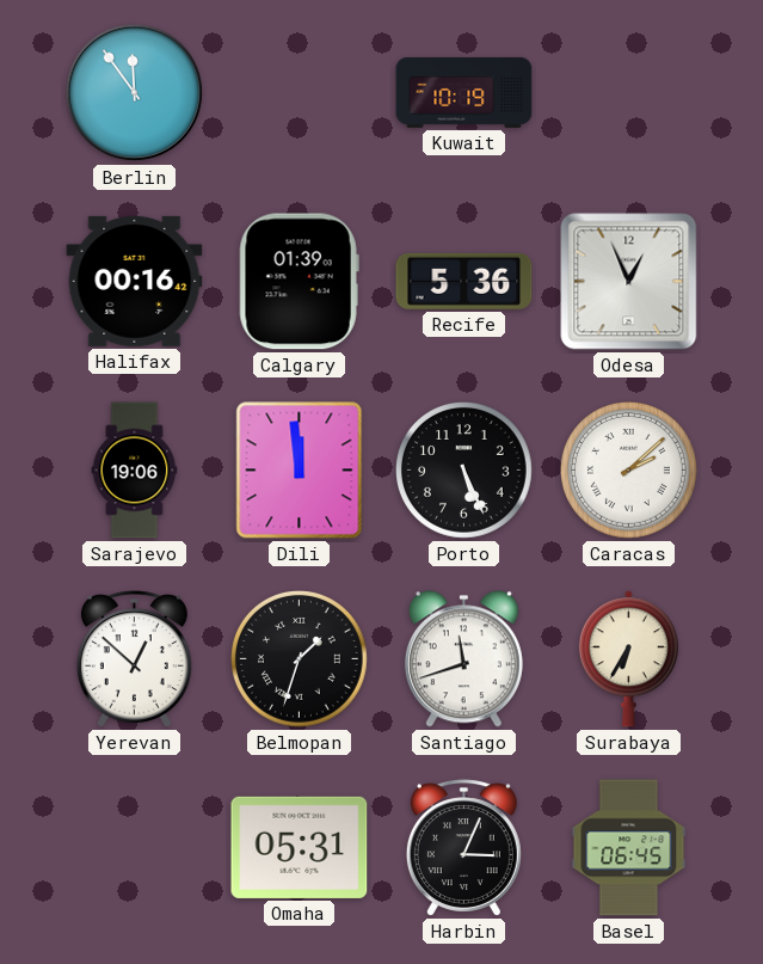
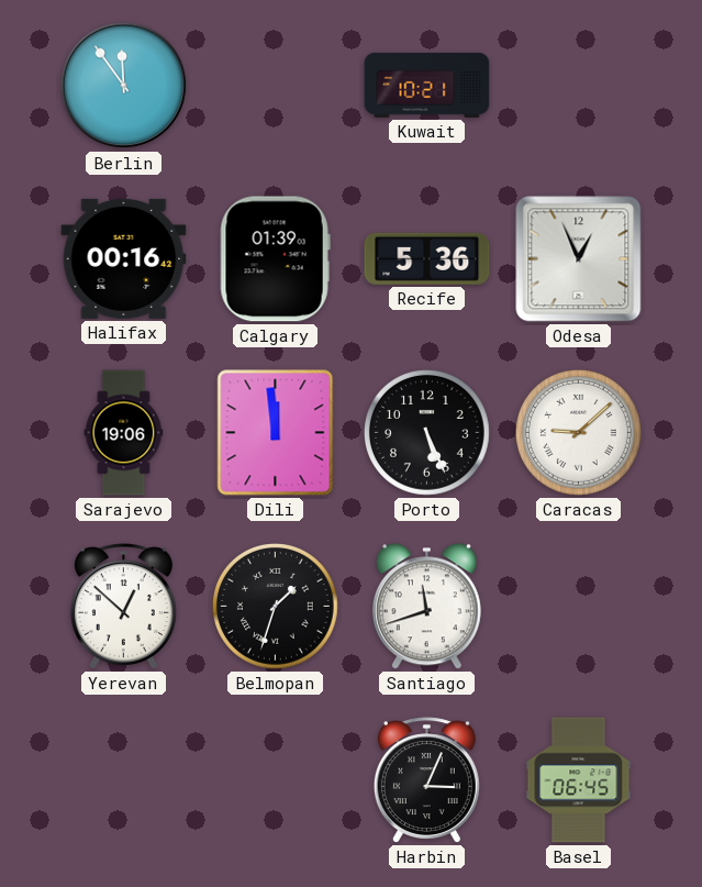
Kuwait: 10:19 -> 10:21 (427, 85)
Caracas: 2:08 -> 9:08 (579, 433)
Surabaya: 6:35 -> none (628, 659)
Omaha: 05:31 -> none (300, 847)
